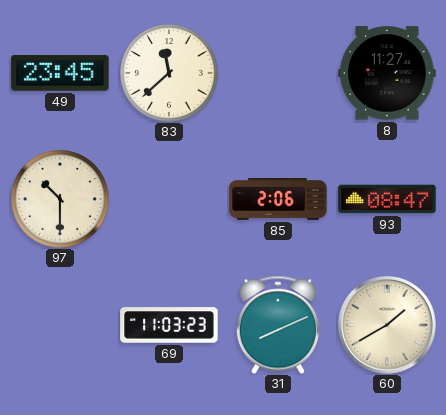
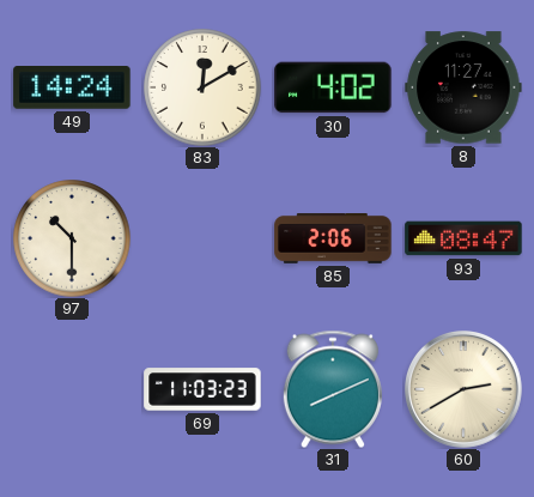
49: 23:45 -> 14:24 (72, 89)
83: 11:38 -> 12:10 (202, 87)
30: none -> 4:02 (333, 87)
60: 1:40 -> 2:40 (465, 390)
